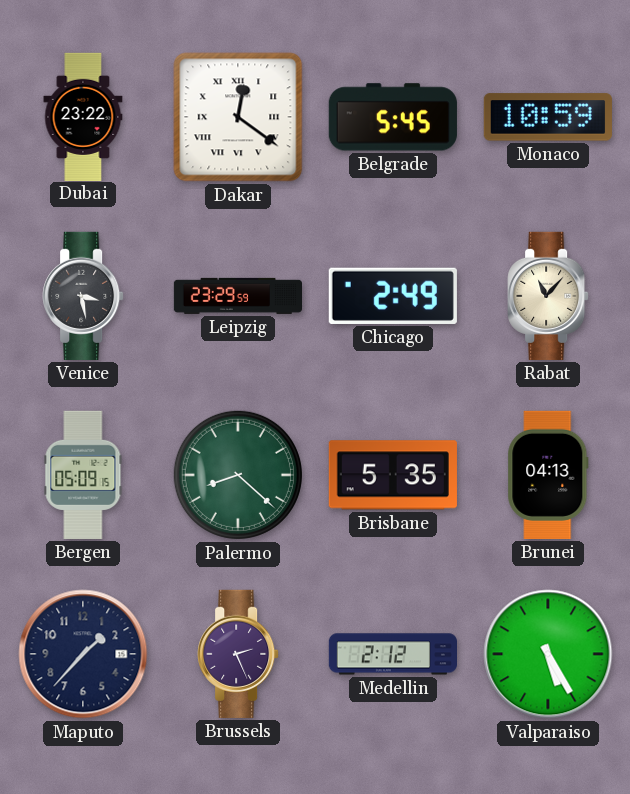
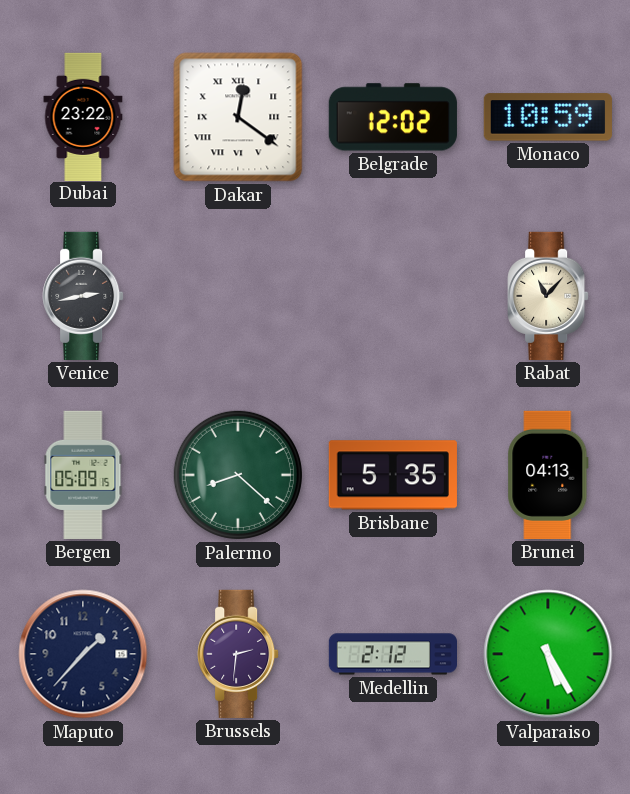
Belgrade: 5:45 -> 12:02 (393, 117)
Venice: 3:28 -> 2:43 (83, 296)
Leipzig: 23:29 -> none (237, 296)
Chicago: 2:49 -> none (393, 296)
Brussels: 2:26 -> 2:31 (238, 654)
